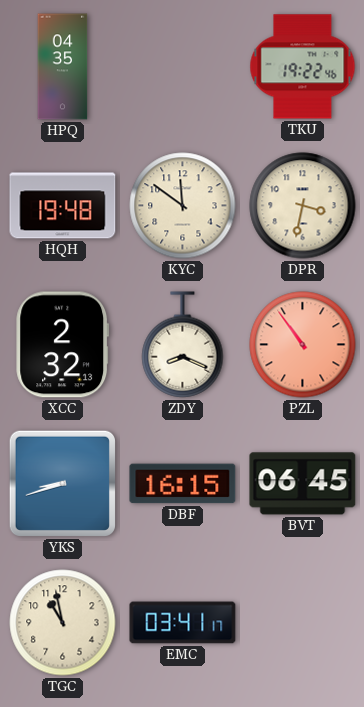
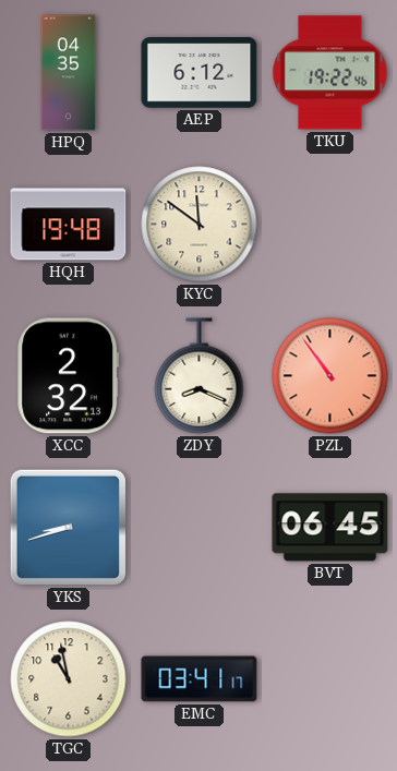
AEP: none -> 6:12 (200, 73)
DPR: 3:32 -> none (303, 206)
DBF: 16:15 -> none (183, 484)
